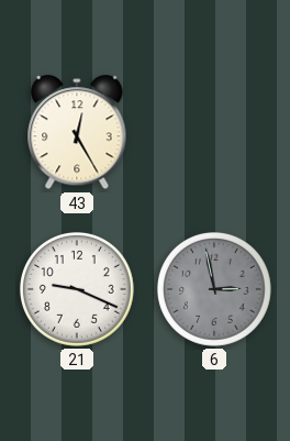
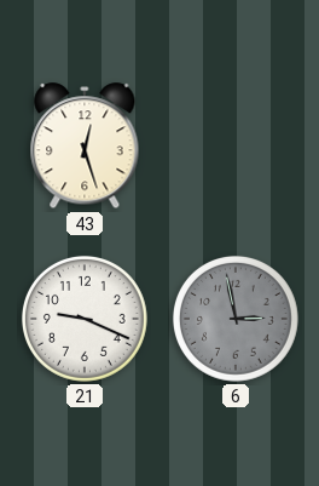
43: 12:25 -> 12:27 (85, 147)
